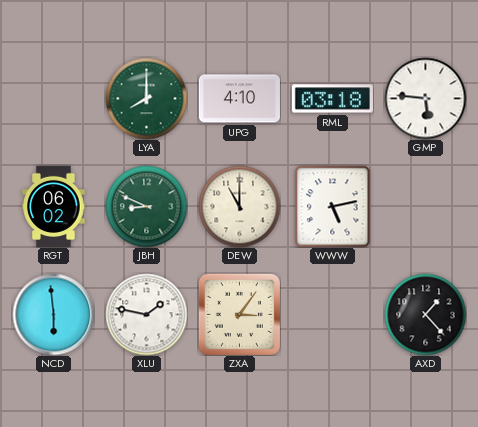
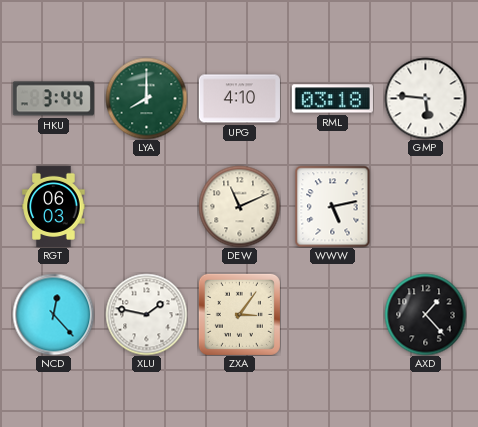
HKU: none -> 3:44 (53, 99)
RGT: 06:02 -> 06:03 (54, 206)
JBH: 8:49 -> none (146, 206)
DEW: 11:00 -> 11:11 (239, 206)
NCD: 5:59 -> 12:23 (53, 314)
